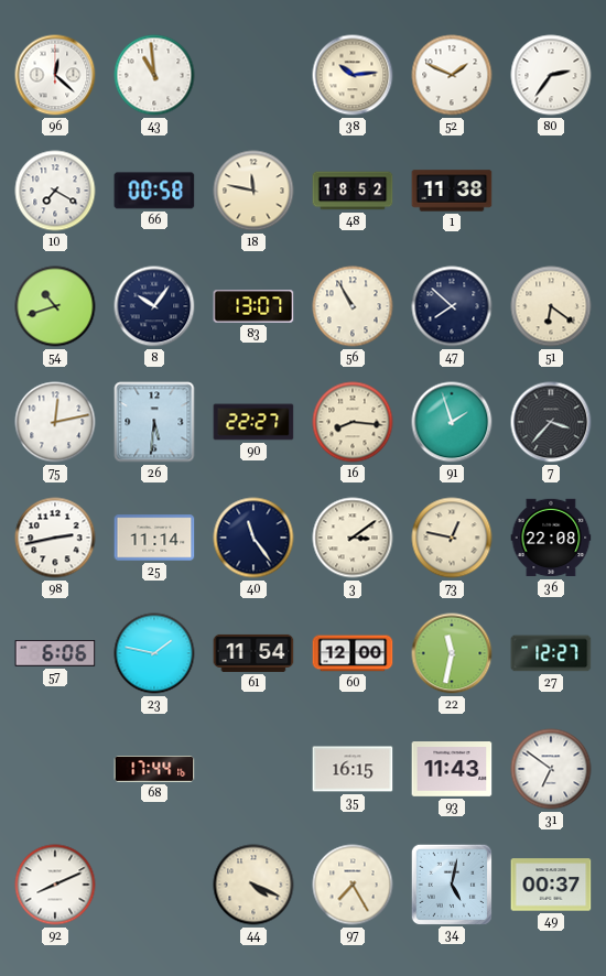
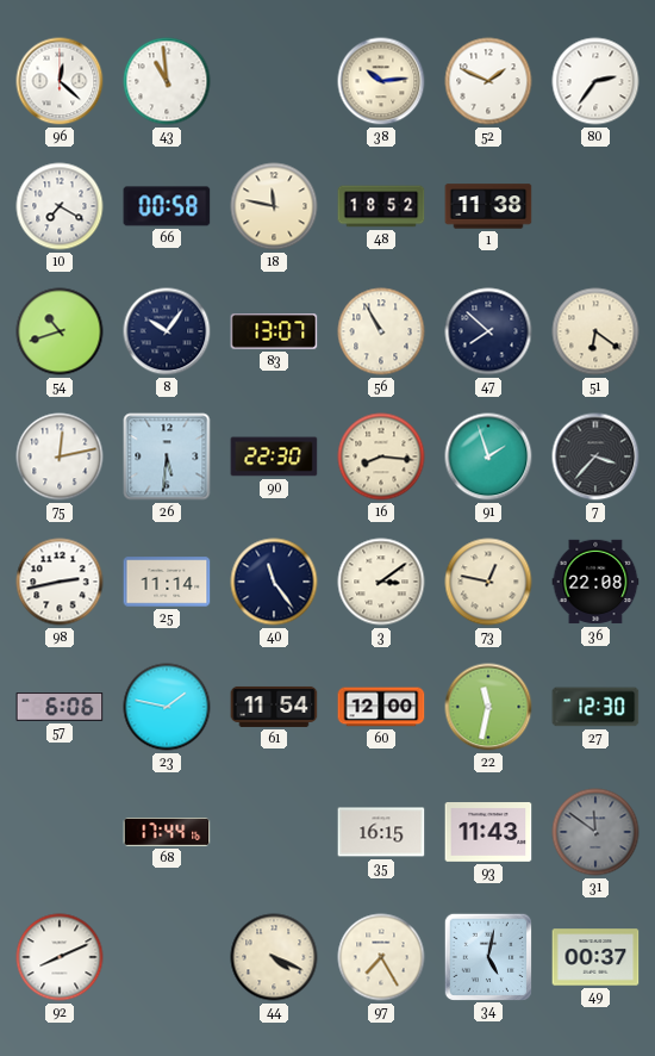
90: 22:27 -> 22:30 (274, 456)
27: 12:27 -> 12:30 (595, 707)
31: 6:51 -> 11:51 (595, 832)
31 dial: white -> grey (595, 832)
